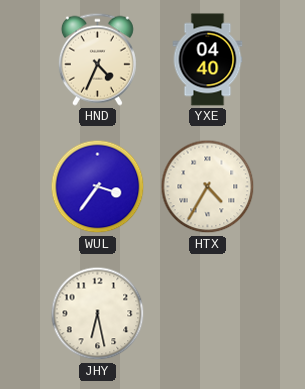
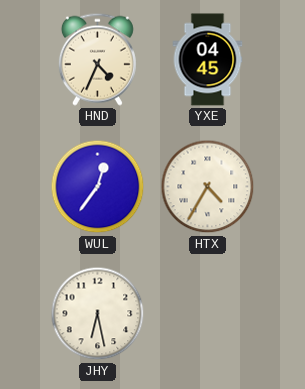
YXE: 04:40 -> 04:45 (208, 60)
WUL: 3:36 -> 12:36 (98, 187)
